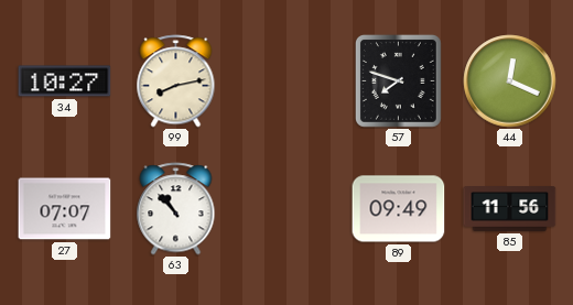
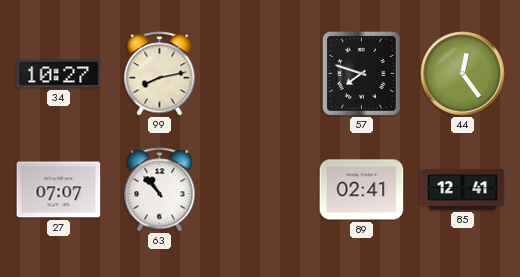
44: 12:19 -> 12:24 (463, 74)
89: 09:49 -> 02:41 (362, 190)
85: 11:56 -> 12:41 (463, 190)
